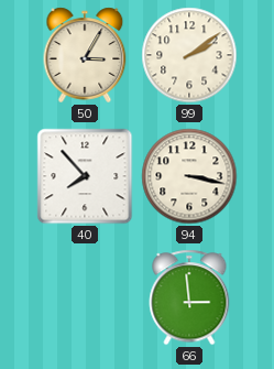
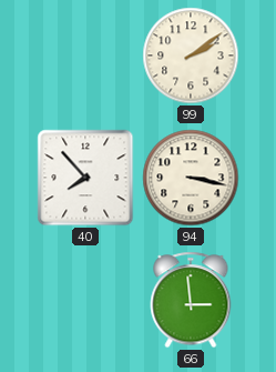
50: 3:05 -> none (85, 55)
